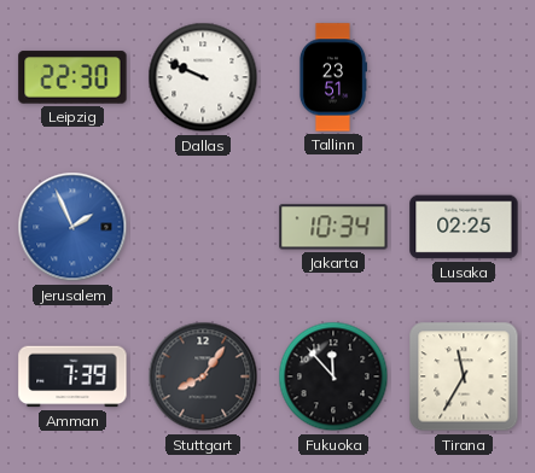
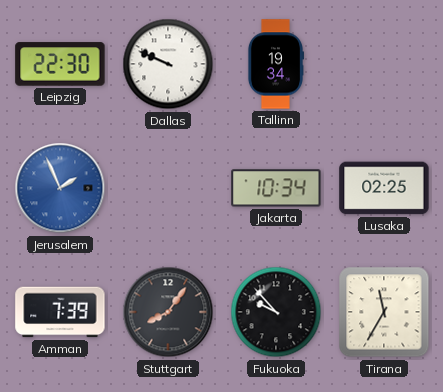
Tallinn: 23:51 -> 19:34 (275, 64)
Fukuoka: 11:53 -> 9:53 (276, 312)
